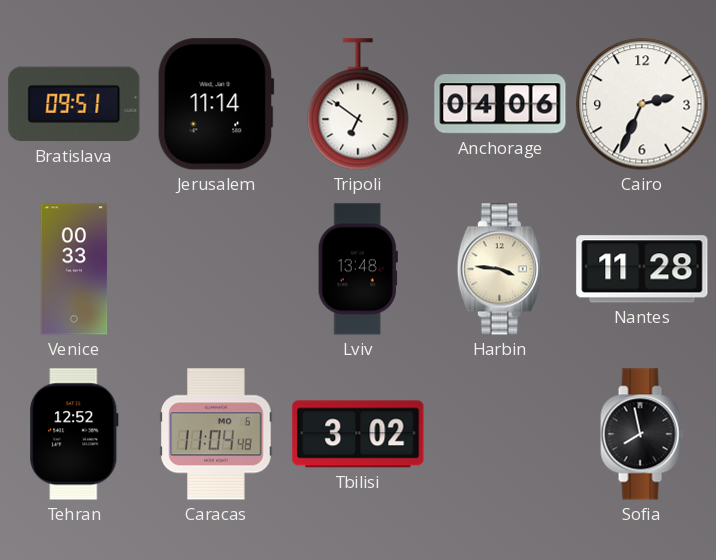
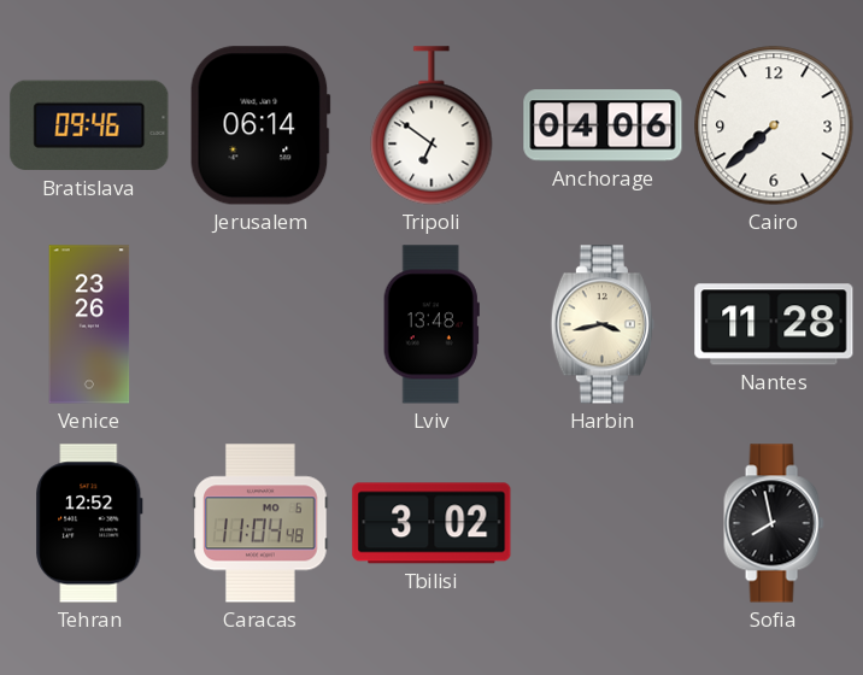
Bratislava: 09:51 -> 09:46 (89, 125)
Jerusalem: 11:14 -> 06:14 (260, 125)
Cairo: 2:34 -> 7:38 (774, 125)
Venice: 00:33 -> 23:26 (89, 324)
Harbin: 3:46 -> 3:43 (603, 324)
